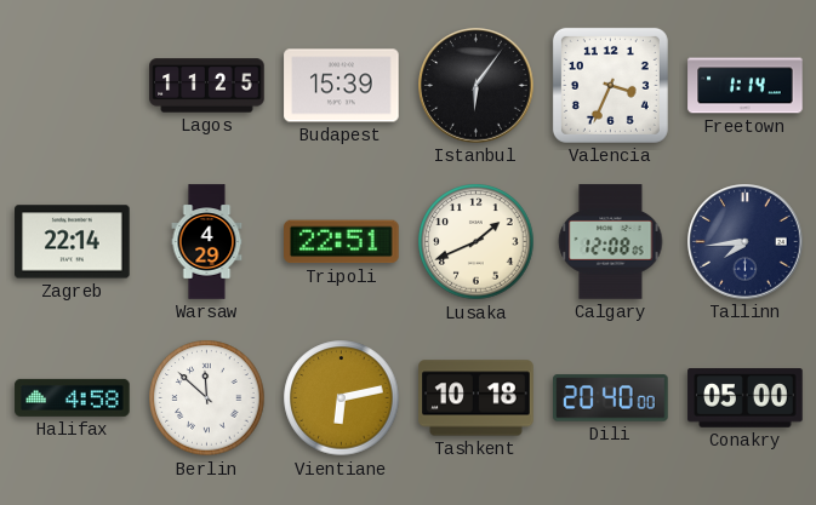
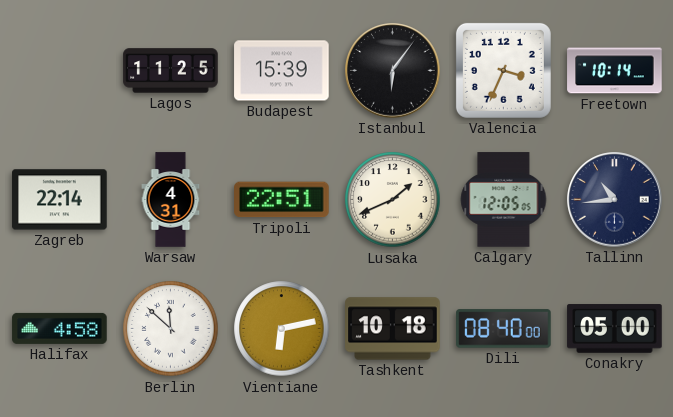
Freetown: 1:14 -> 10:14 (615, 71)
Warsaw: 4:29 -> 4:31 (171, 200)
Calgary: 12:08 -> 12:05 (504, 200)
Tallinn: 7:44 -> 10:44 (615, 200)
Dili: 20:40 -> 08:40 (504, 329)
